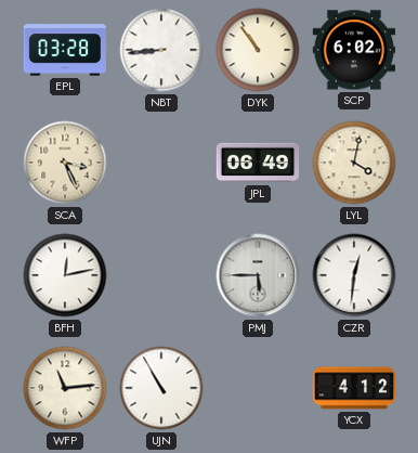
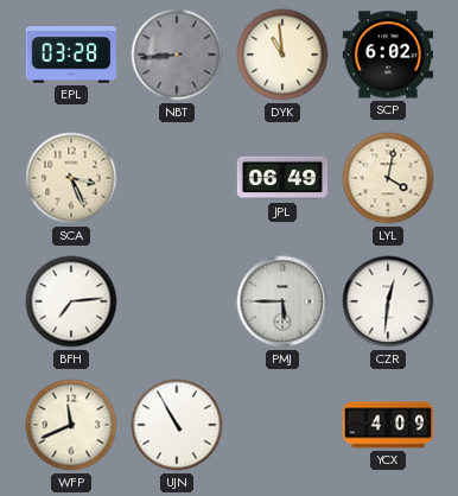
NBT dial: white -> grey (177, 55)
DYK: 10:54 -> 10:59 (282, 55)
BFH: 12:13 -> 7:14 (71, 301)
WFP: 11:14 -> 11:41 (71, 425)
YCX: 4:12 -> 4:09 (388, 425)
